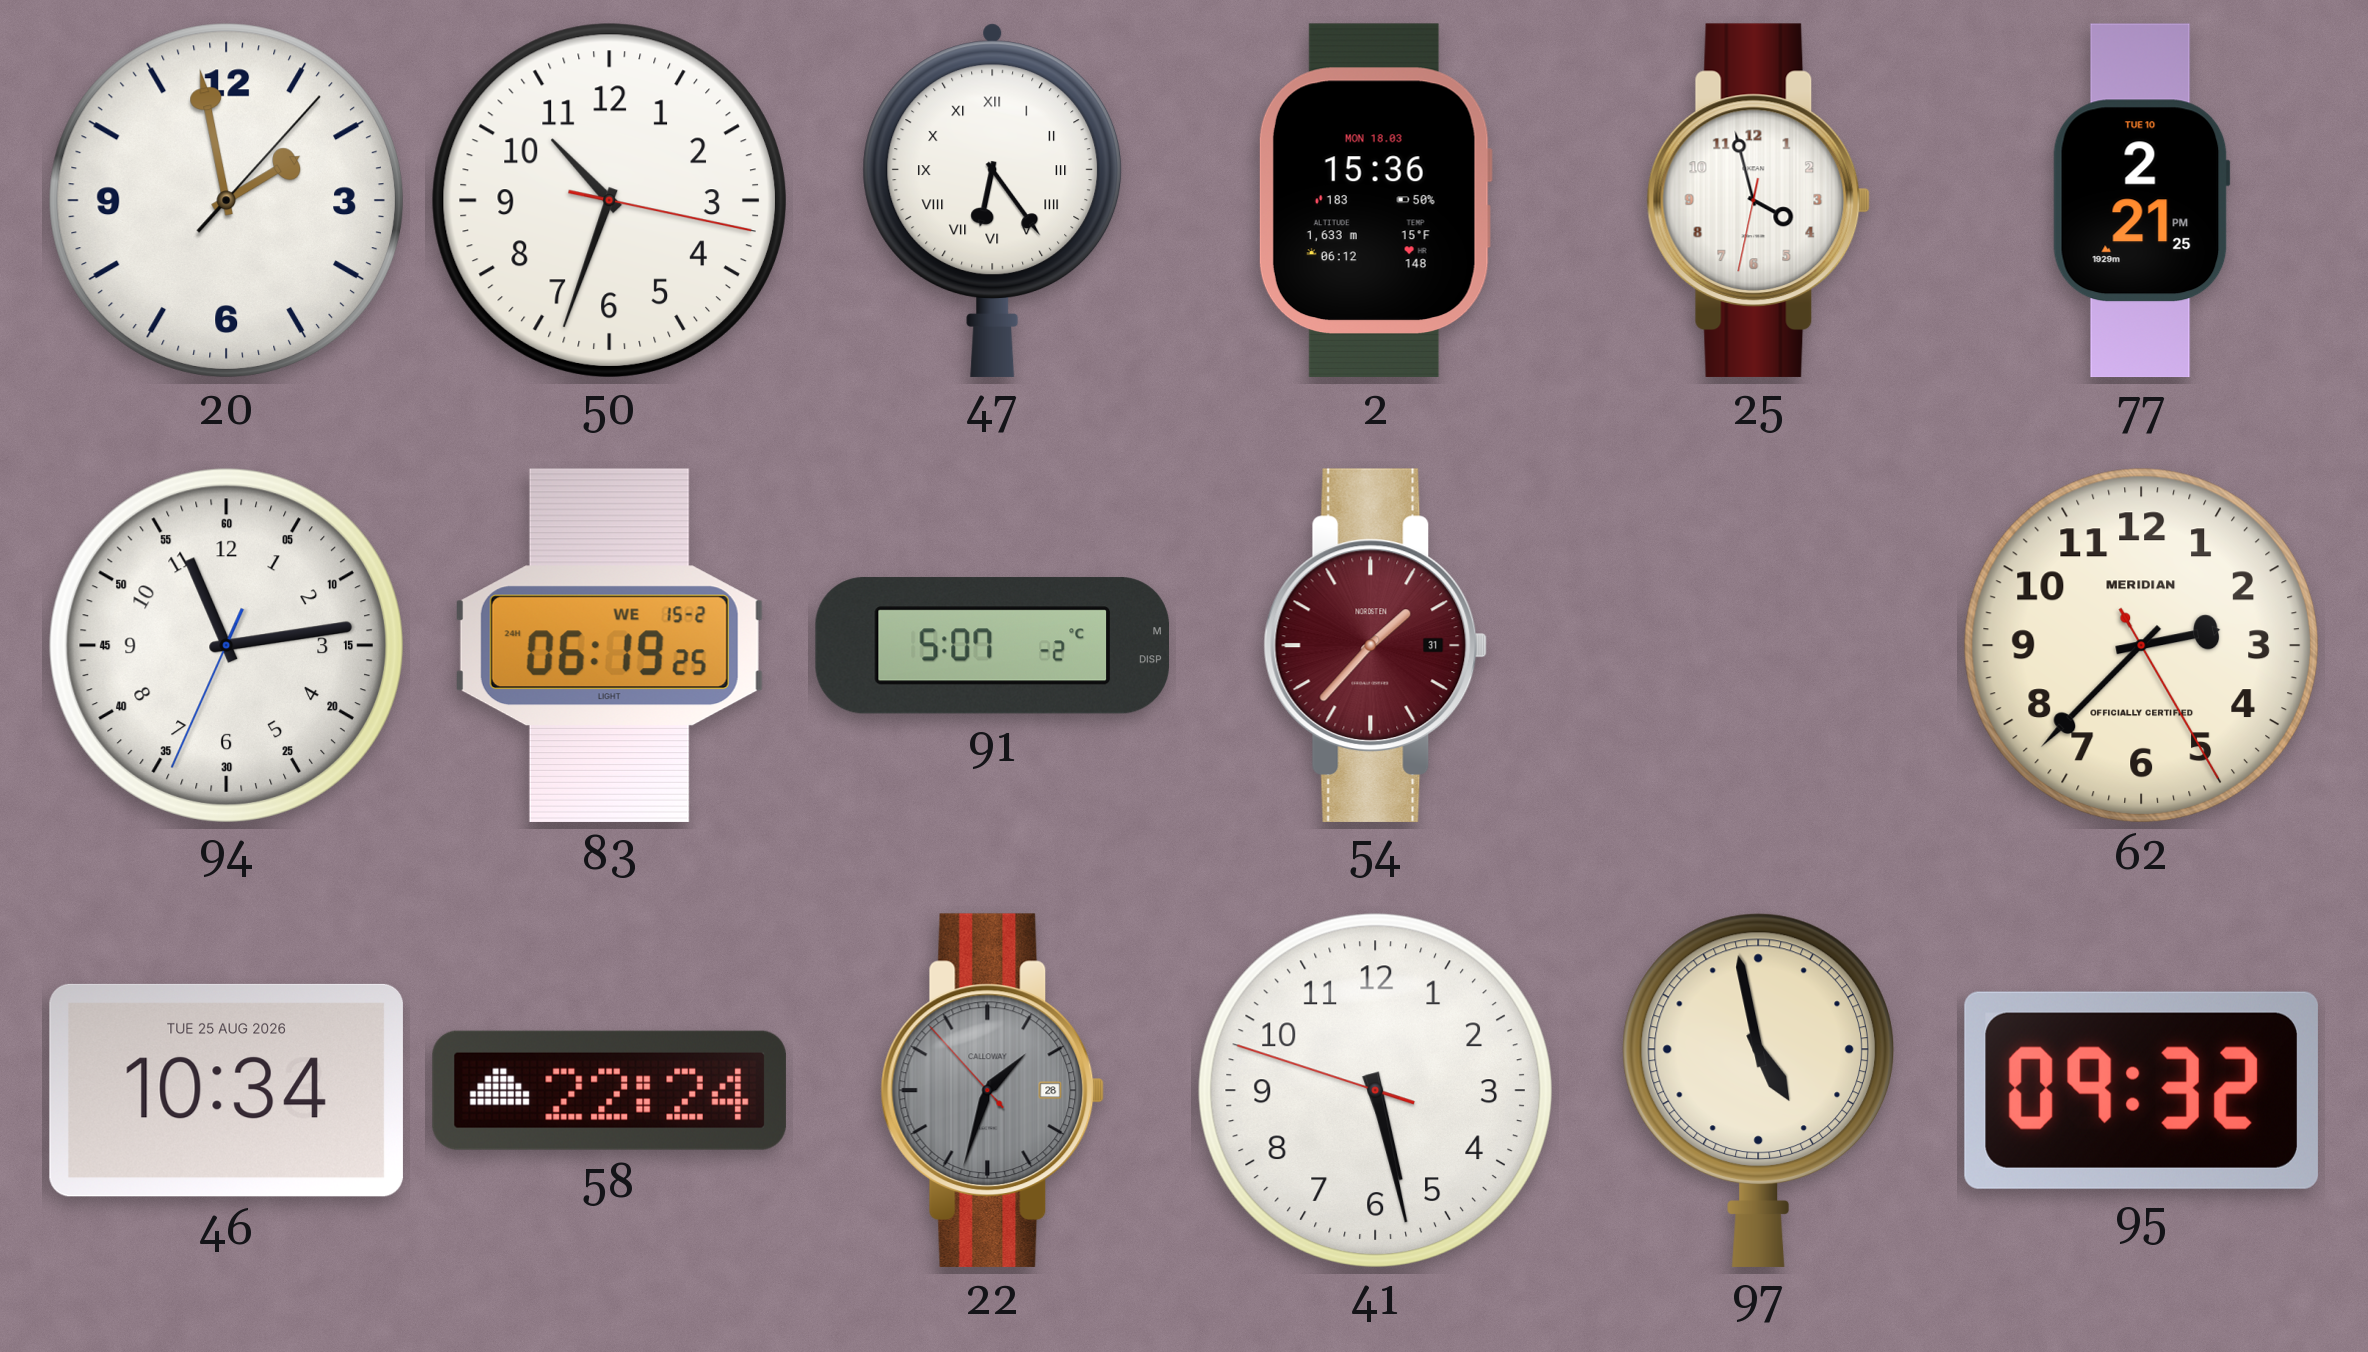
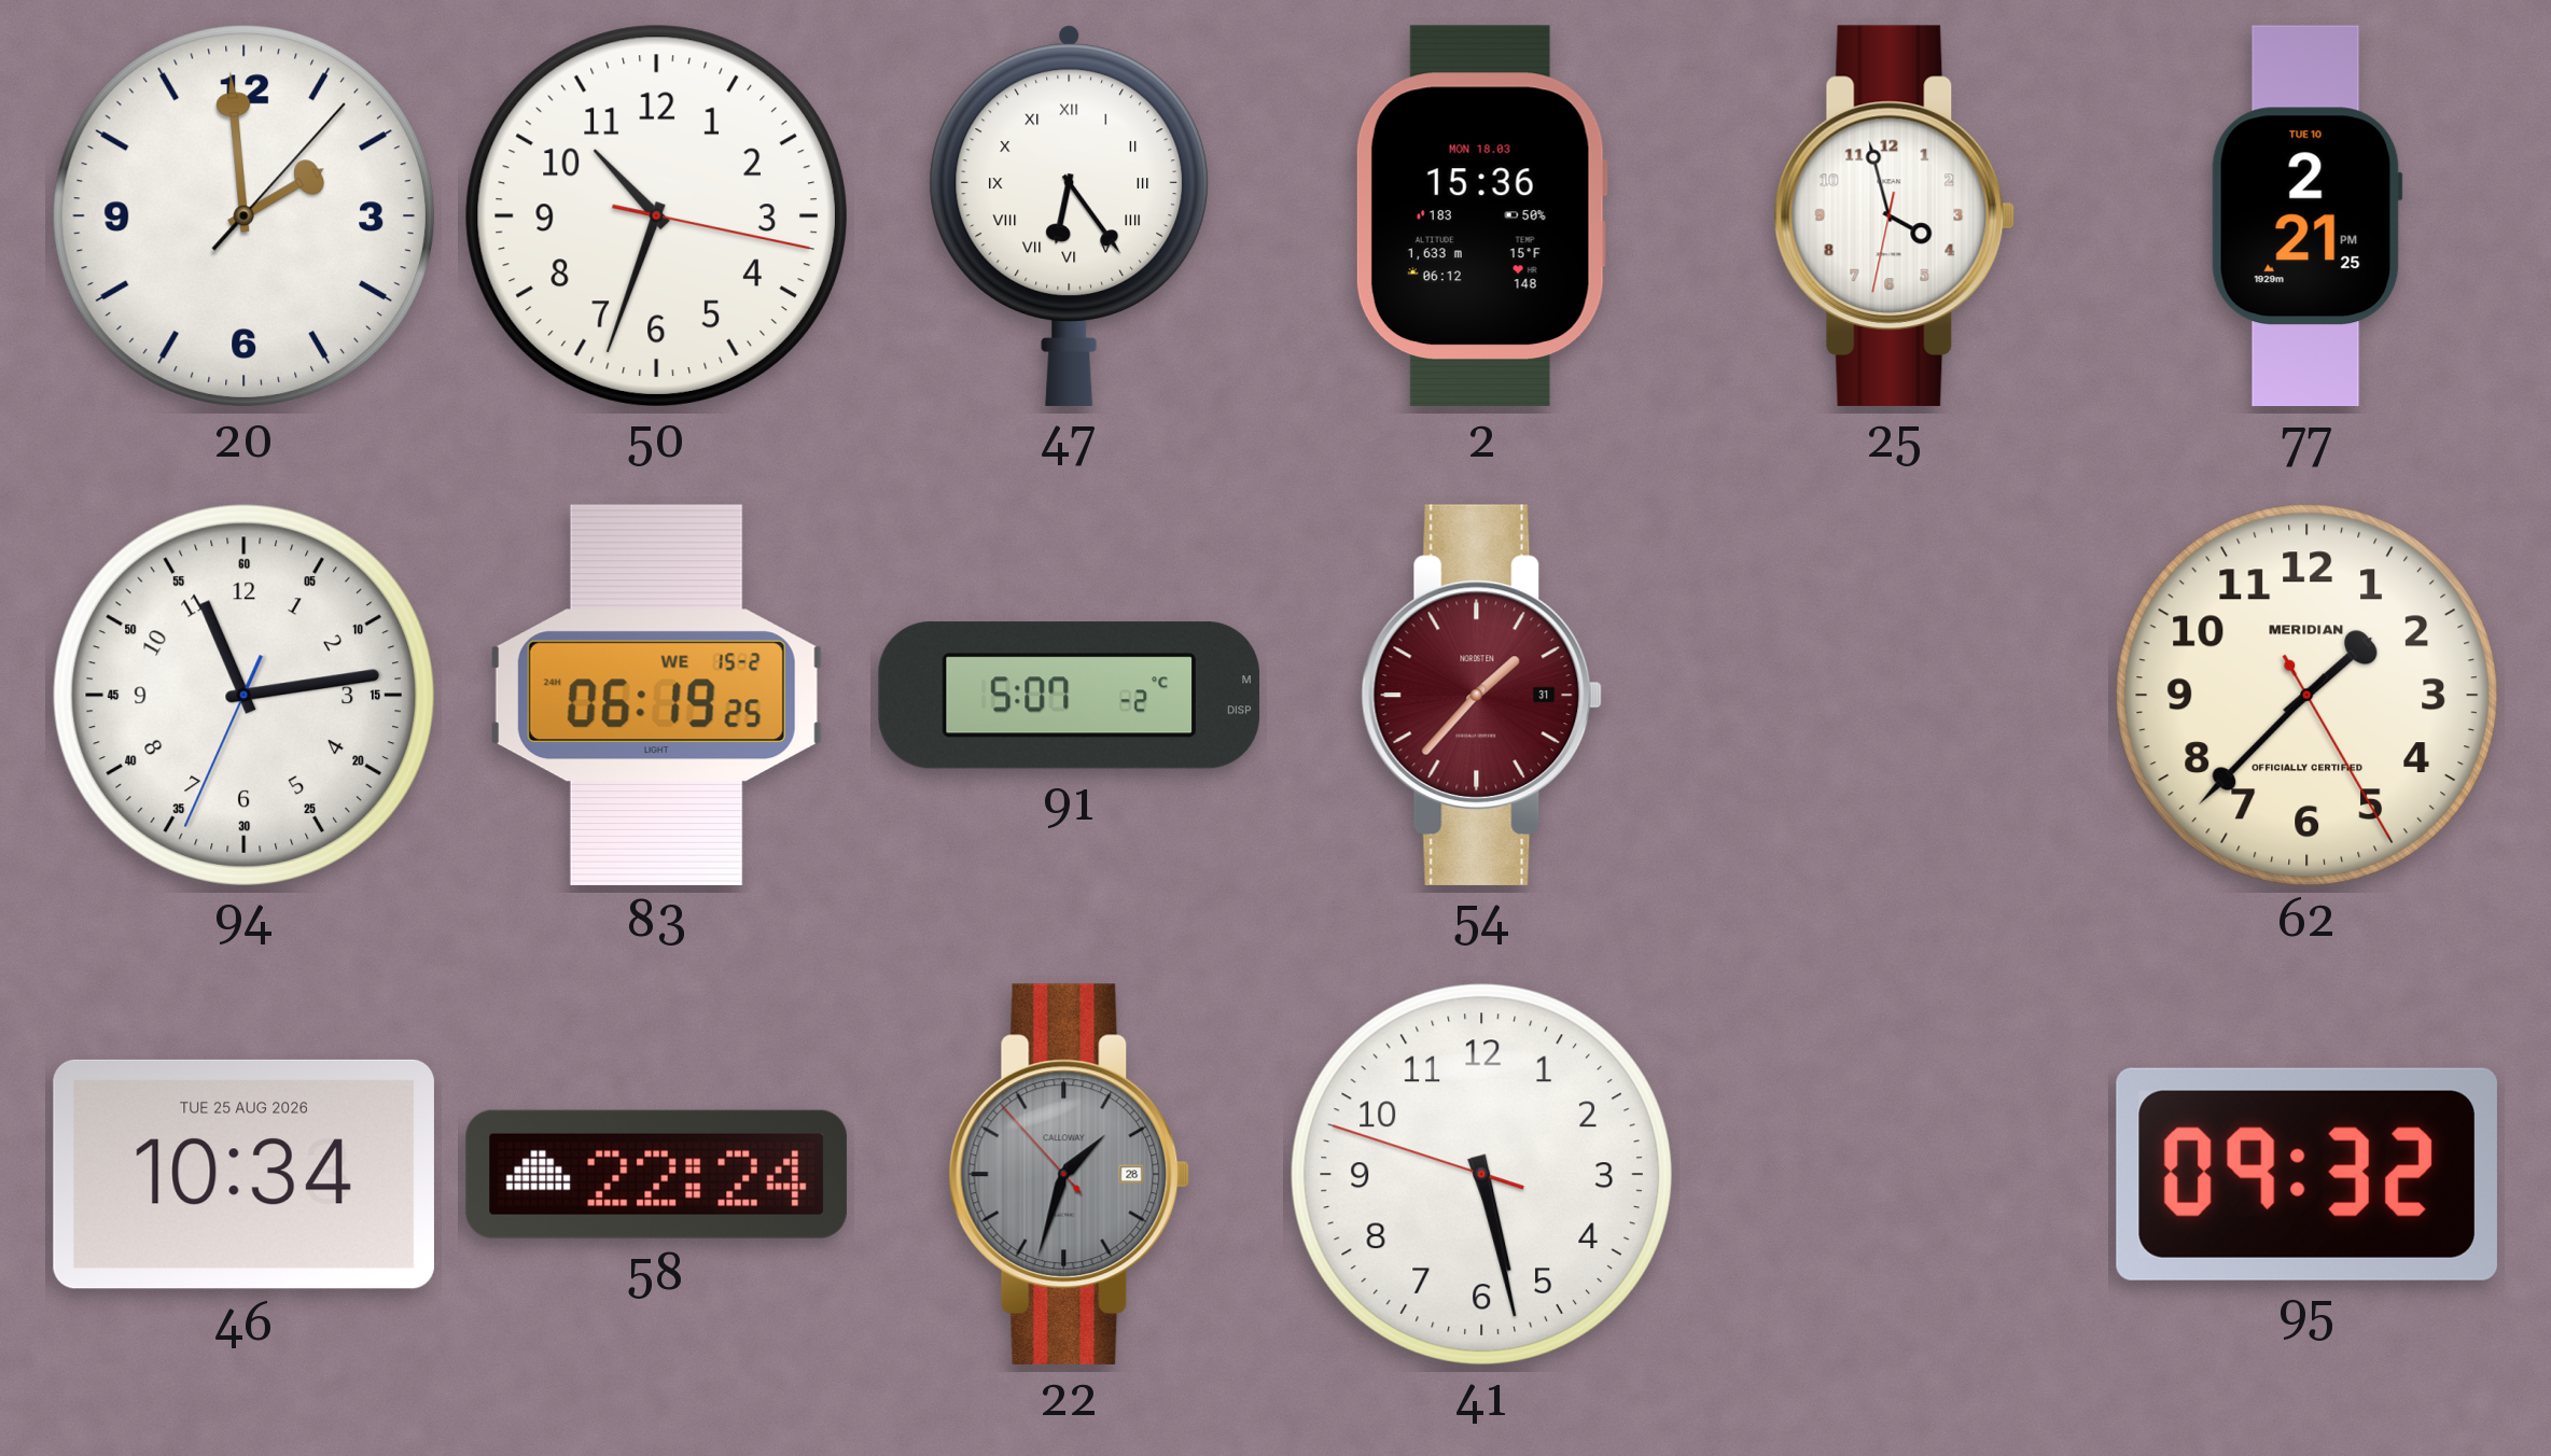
20: 1:58 -> 1:59 (243, 215)
62: 2:37 -> 1:37 (2306, 695)
97: 4:58 -> none (1758, 1090)
